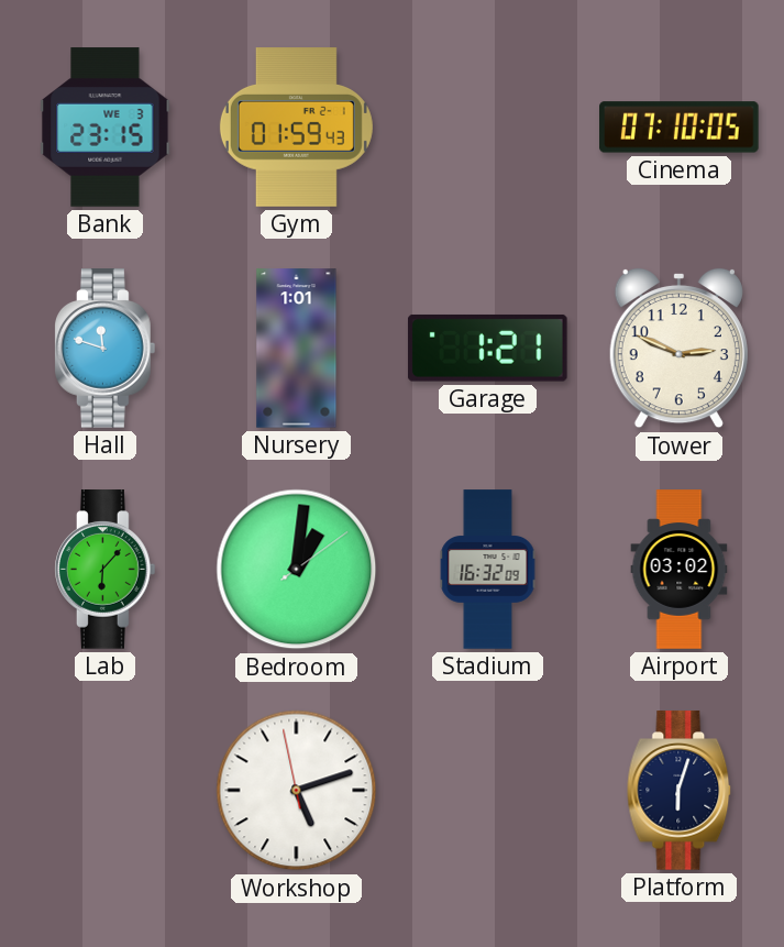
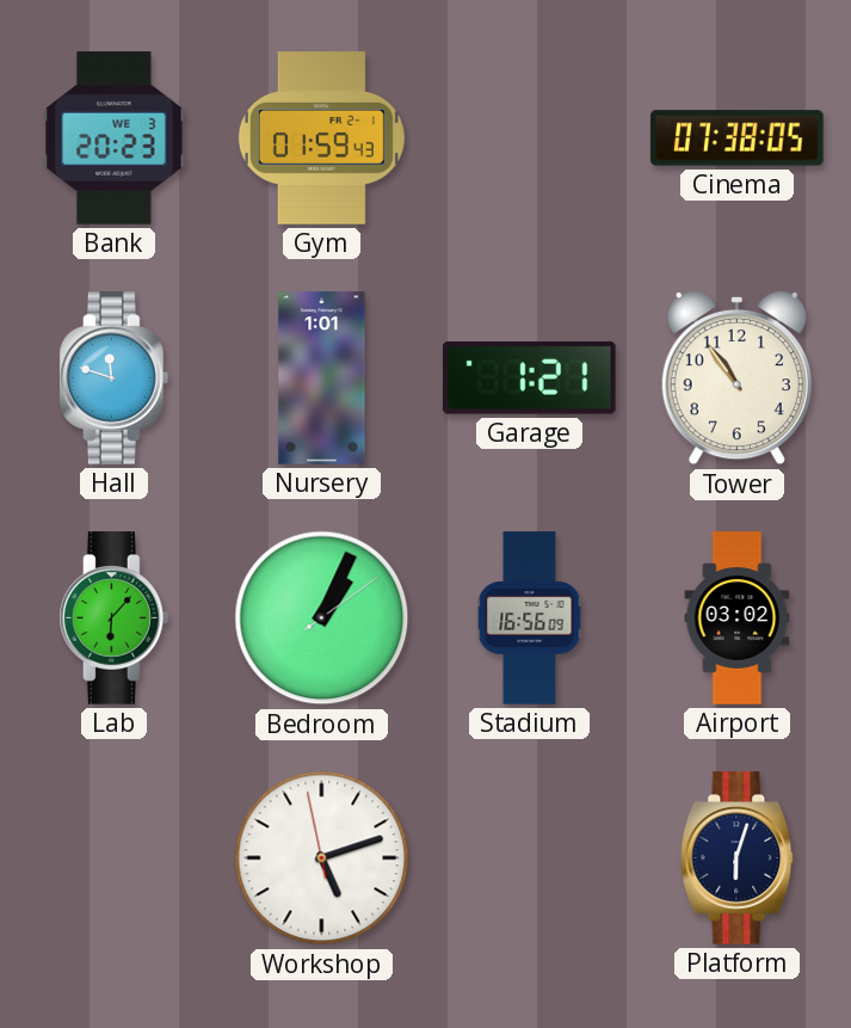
Bank: 23:15 -> 20:23 (115, 138)
Cinema: 07:10 -> 07:38 (738, 138)
Tower: 2:49 -> 10:54 (736, 378)
Bedroom: 1:01 -> 1:04 (322, 618)
Stadium: 16:32 -> 16:56 (530, 618)
